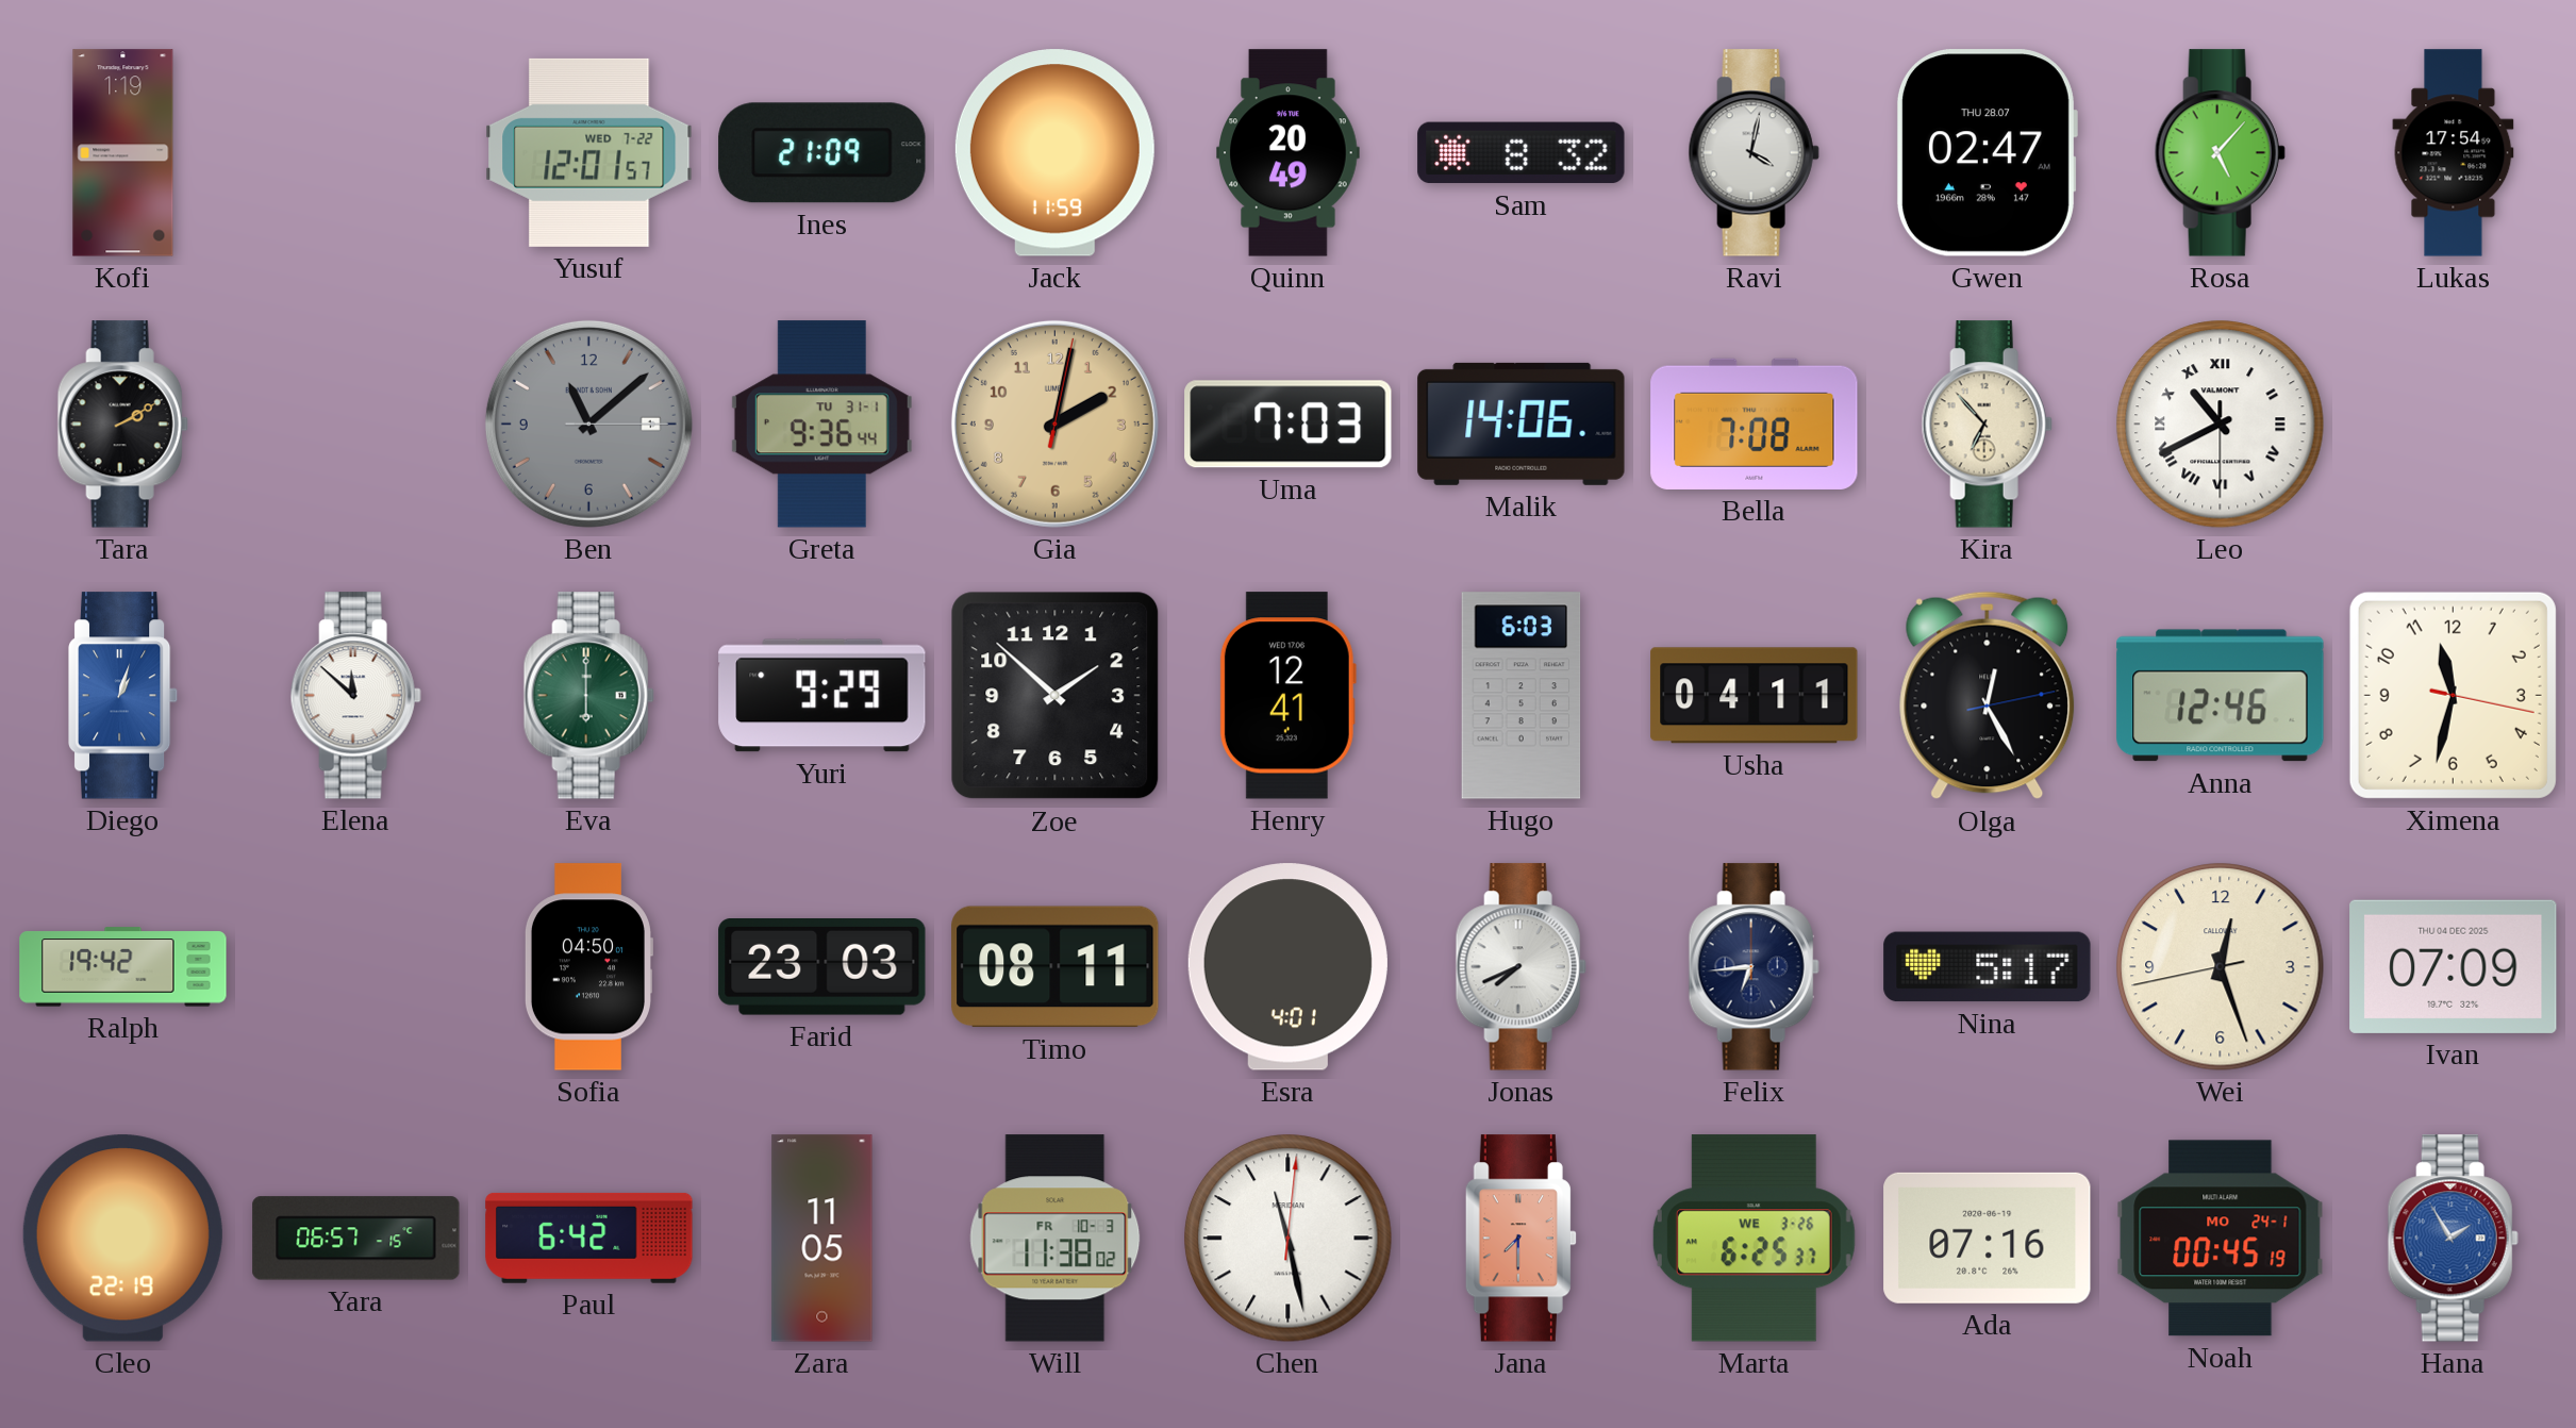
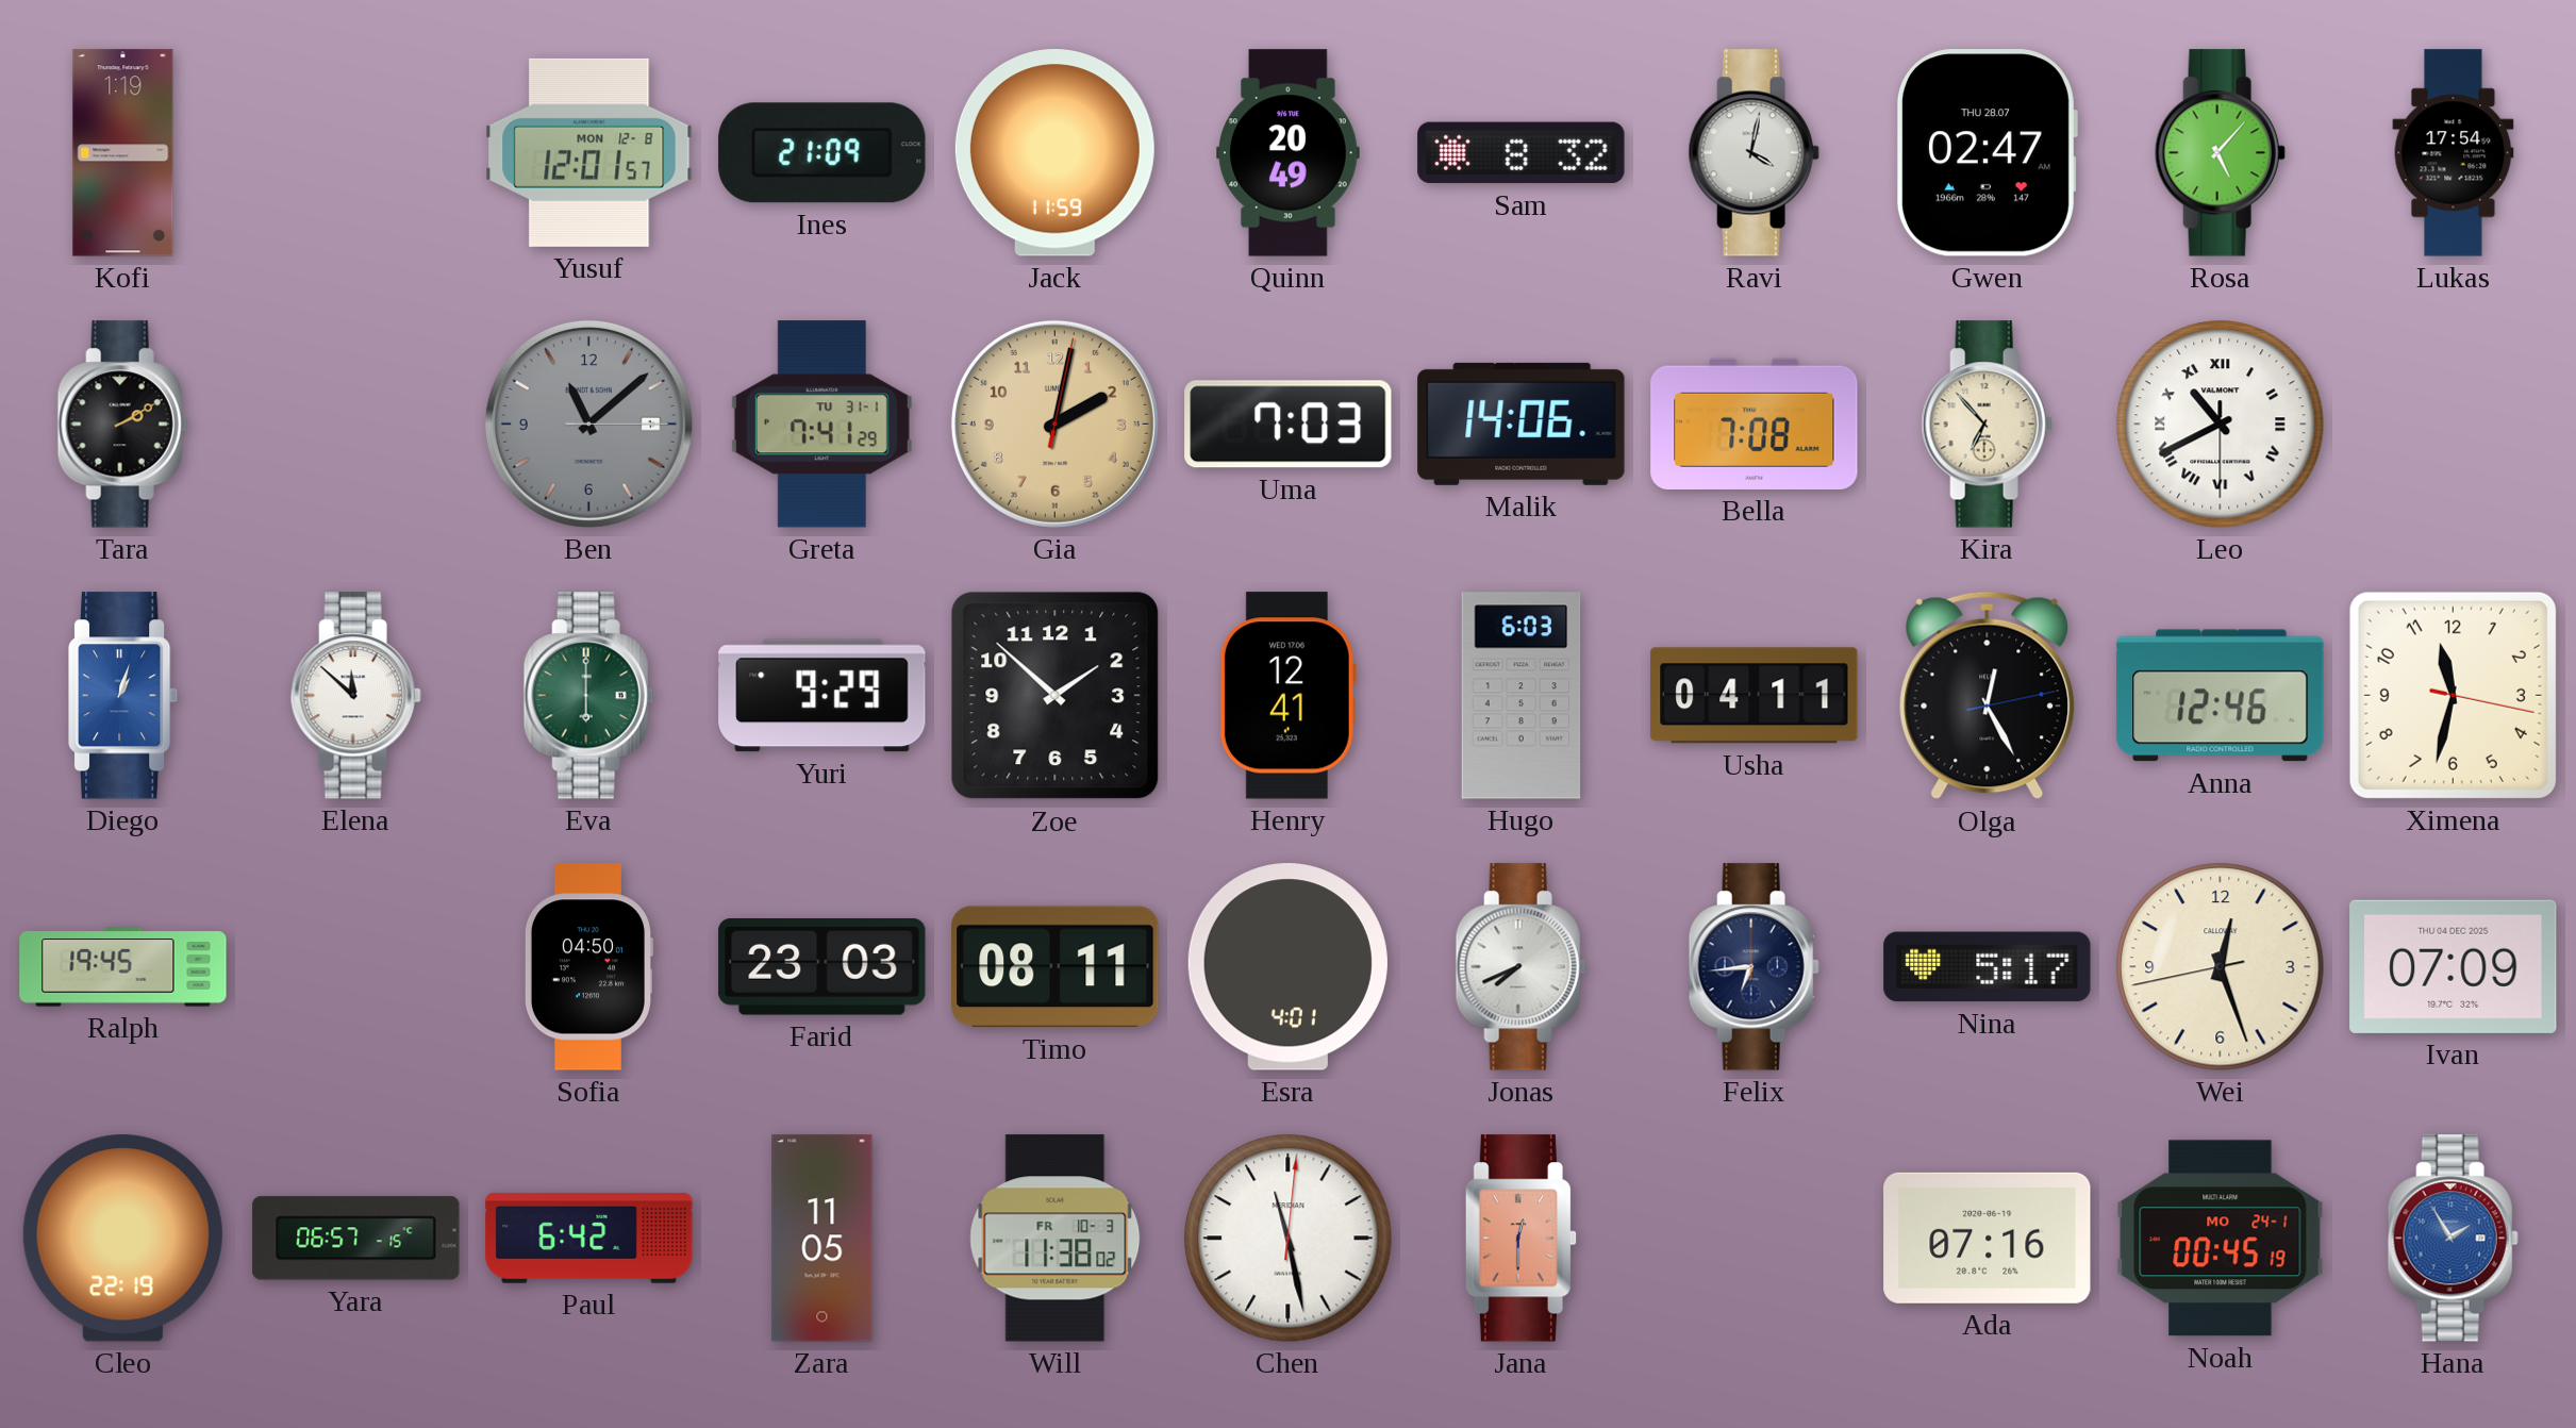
Yusuf date: WED 7-22 -> MON 12-8 (589, 152)
Greta: 9:36 -> 7:41 (821, 425)
Ralph: 19:42 -> 19:45 (123, 967)
Jana: 7:30 -> 12:30 (1520, 1239)
Marta: 6:25 -> none (1754, 1239)
